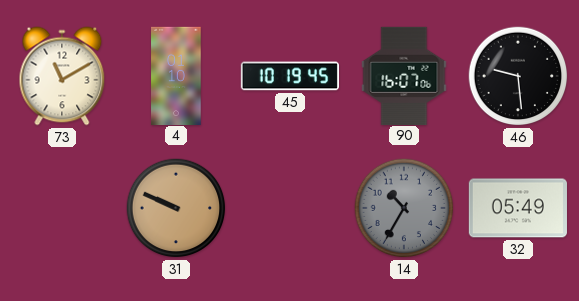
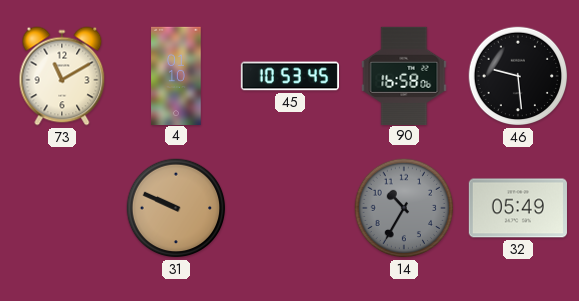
45: 10:19 -> 10:53 (289, 76)
90: 16:07 -> 16:58 (404, 75)
